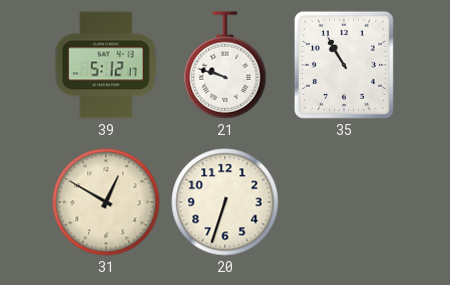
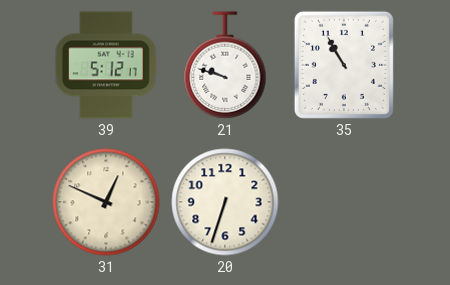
31: 12:50 -> 12:49 (106, 202)
